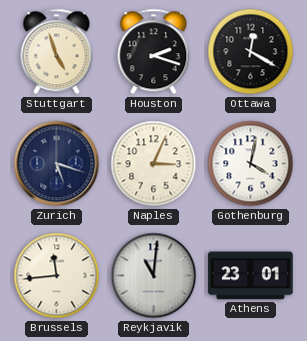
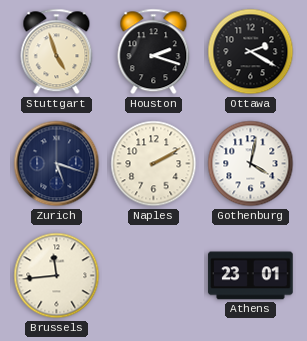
Ottawa: 12:20 -> 2:20 (251, 52)
Naples: 3:04 -> 2:10 (154, 164)
Reykjavik: 11:01 -> none (154, 276)
